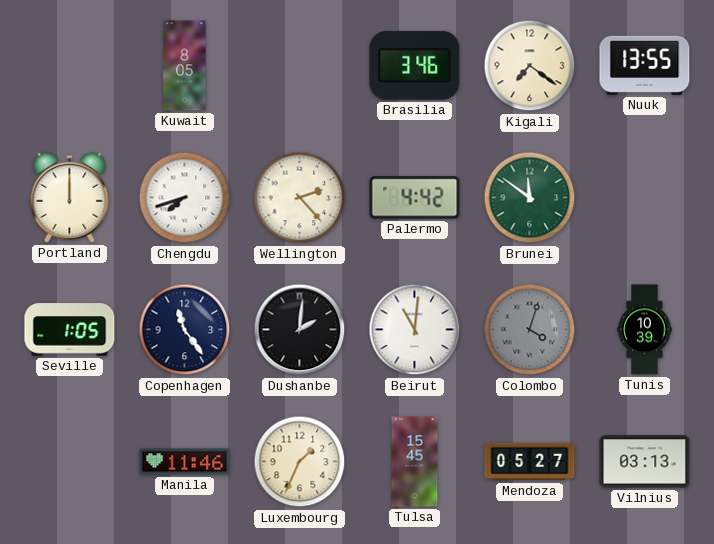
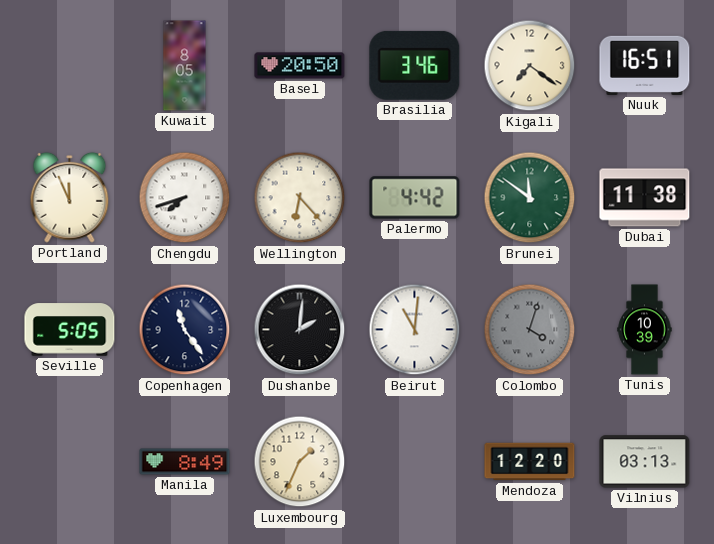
Basel: none -> 20:50 (300, 66)
Nuuk: 13:55 -> 16:51 (645, 65)
Portland: 12:00 -> 11:56 (70, 197)
Wellington: 2:23 -> 6:23 (300, 198)
Dubai: none -> 11:38 (645, 198)
Seville: 1:05 -> 5:05 (70, 330)
Manila: 11:46 -> 8:49 (185, 462)
Tulsa: 15:45 -> none (415, 462)
Mendoza: 05:27 -> 12:20 (530, 462)
